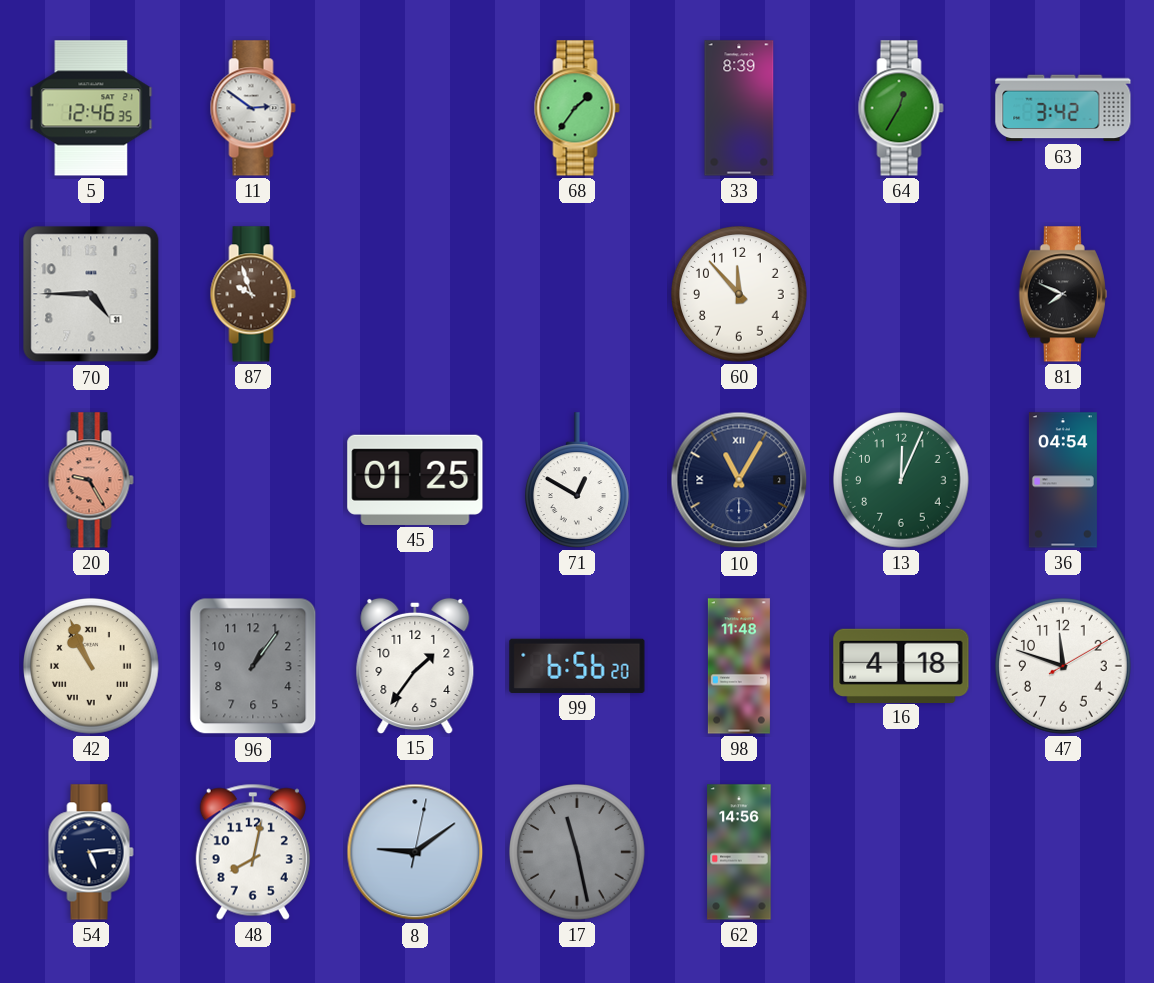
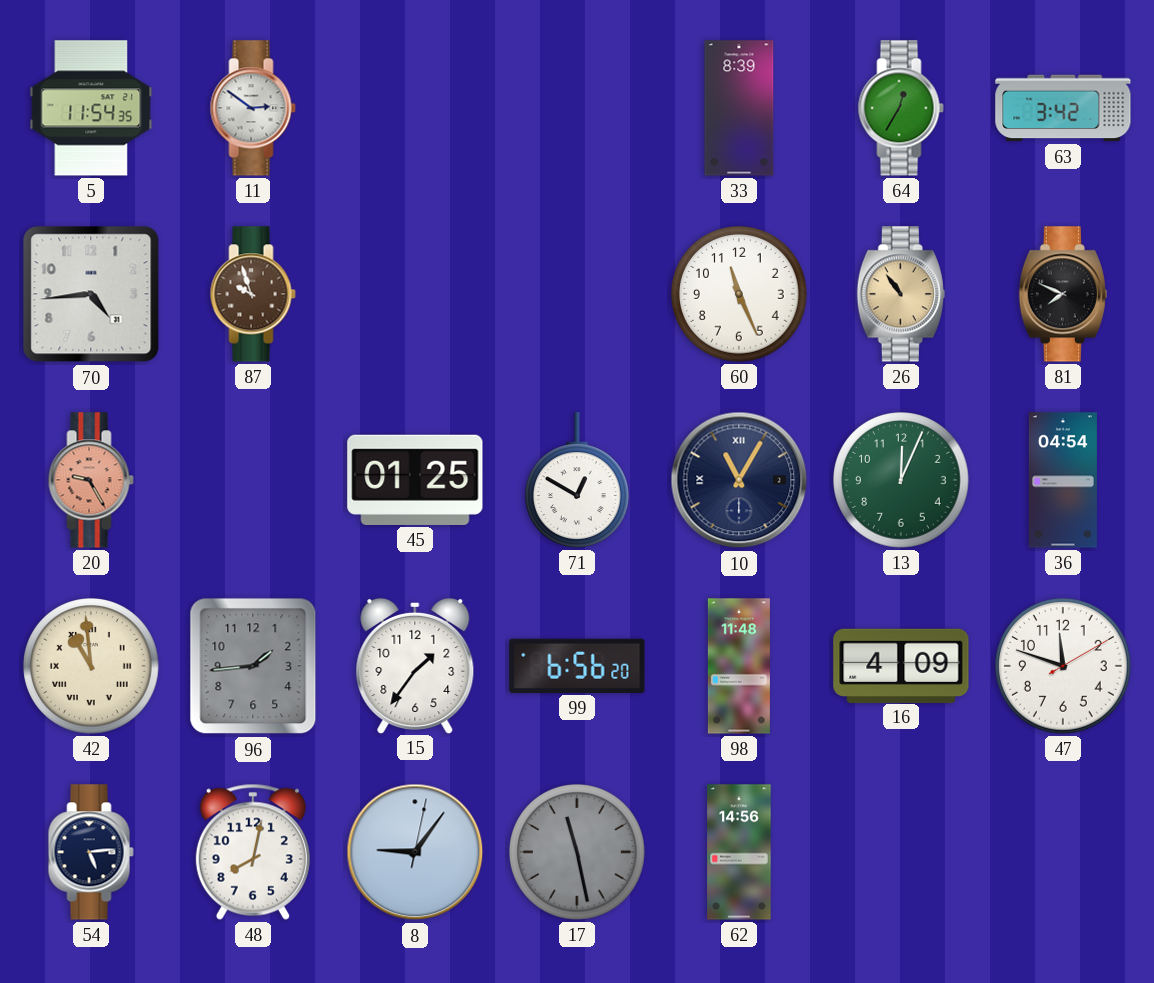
5: 12:46 -> 11:54 (91, 108)
68: 1:36 -> none (577, 108)
70: 4:45 -> 4:44 (91, 294)
60: 11:53 -> 11:26 (739, 294)
26: none -> 10:54 (901, 294)
42: 10:56 -> 10:59 (91, 666)
96: 1:06 -> 1:44 (253, 666)
16: 4:18 -> 4:09 (901, 665)
8: 9:09 -> 9:06 (415, 852)
